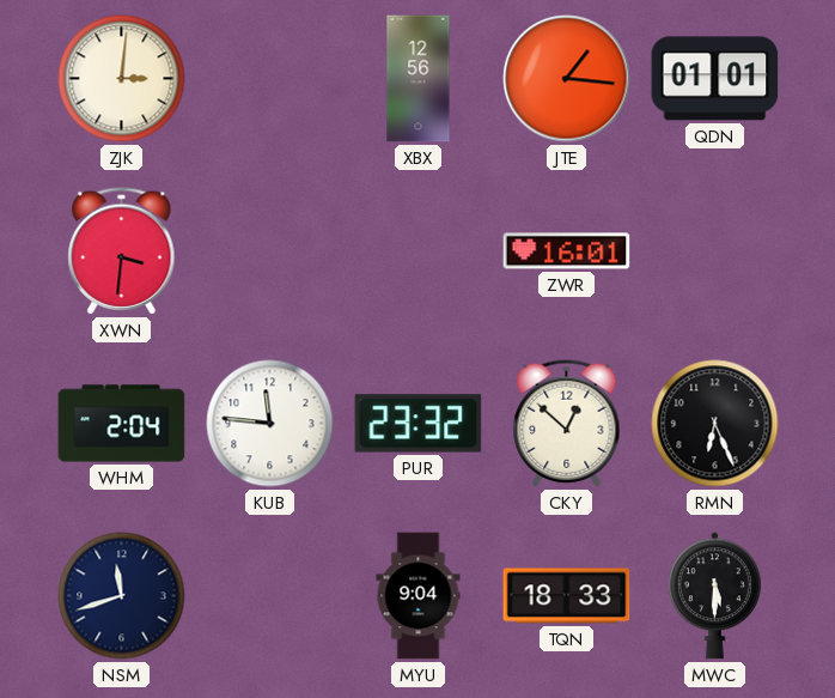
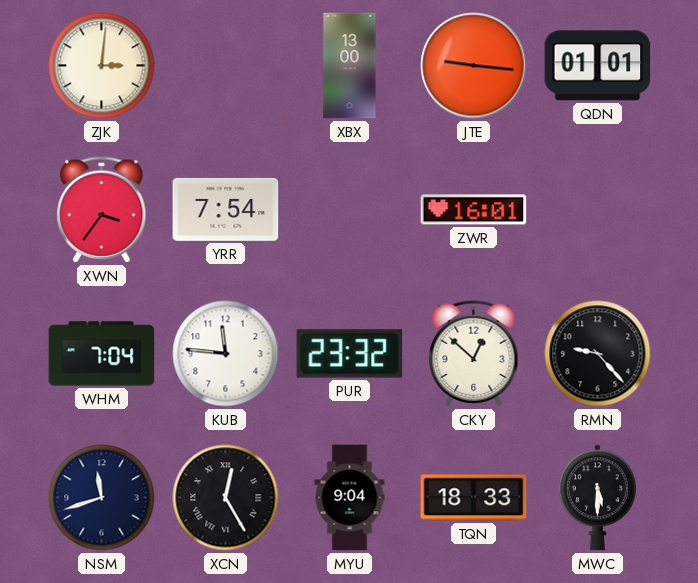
XBX: 12:56 -> 13:00 (350, 66)
JTE: 1:16 -> 9:16 (474, 66)
XWN: 3:31 -> 3:36 (102, 210)
YRR: none -> 7:54 (226, 209)
WHM: 2:04 -> 7:04 (102, 354)
RMN: 6:26 -> 9:23 (598, 354)
XCN: none -> 12:25 (226, 498)
